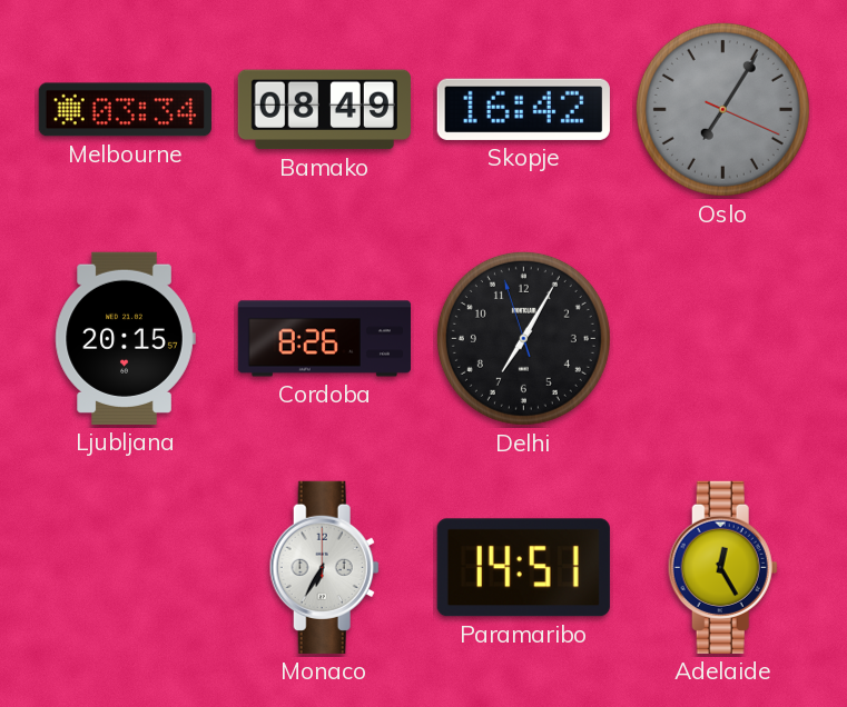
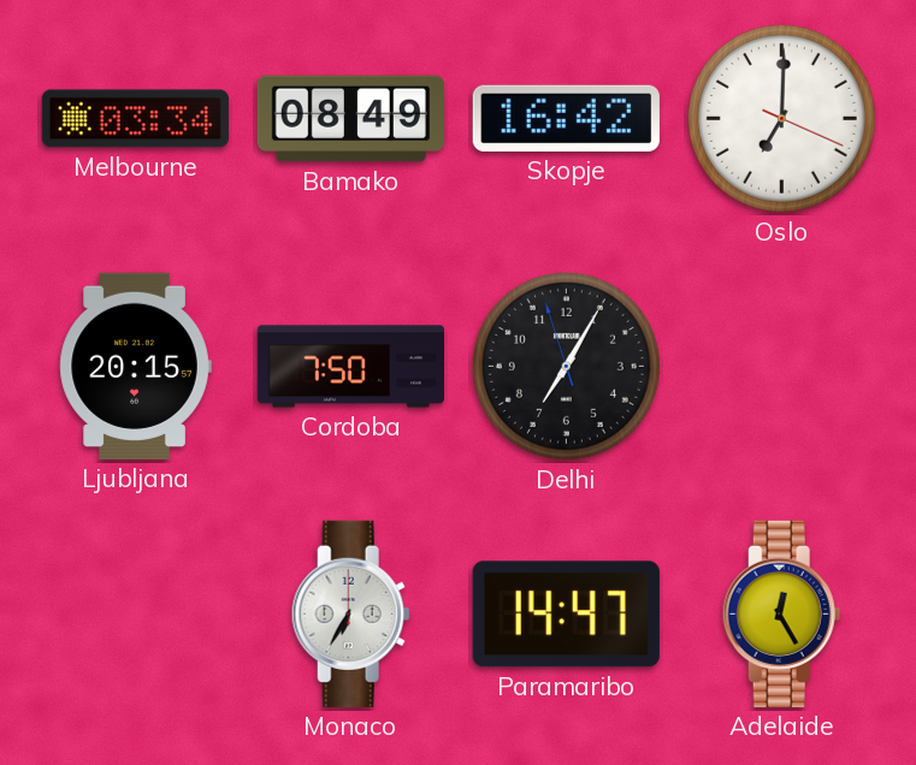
Oslo: 7:05 -> 7:00 (781, 118)
Oslo dial: grey -> white (781, 118)
Cordoba: 8:26 -> 7:50 (350, 367)
Paramaribo: 14:51 -> 14:47 (566, 615)
